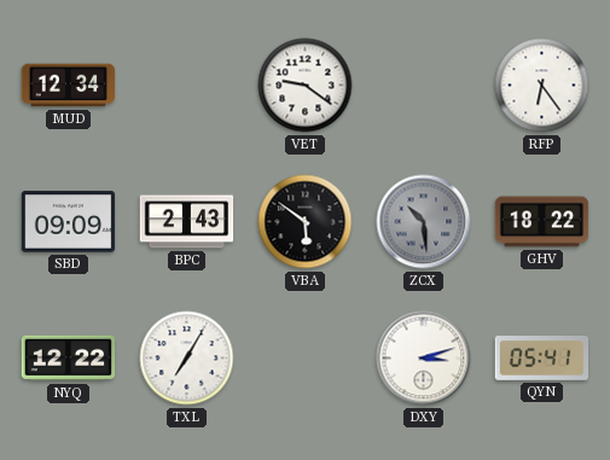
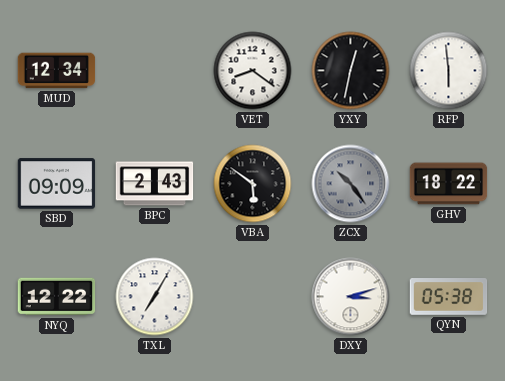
VET: 9:21 -> 8:21 (253, 71)
YXY: none -> 12:32 (351, 71)
RFP: 6:24 -> 5:59 (449, 71)
ZCX: 10:29 -> 10:24 (351, 184)
QYN: 05:41 -> 05:38 (449, 297)
